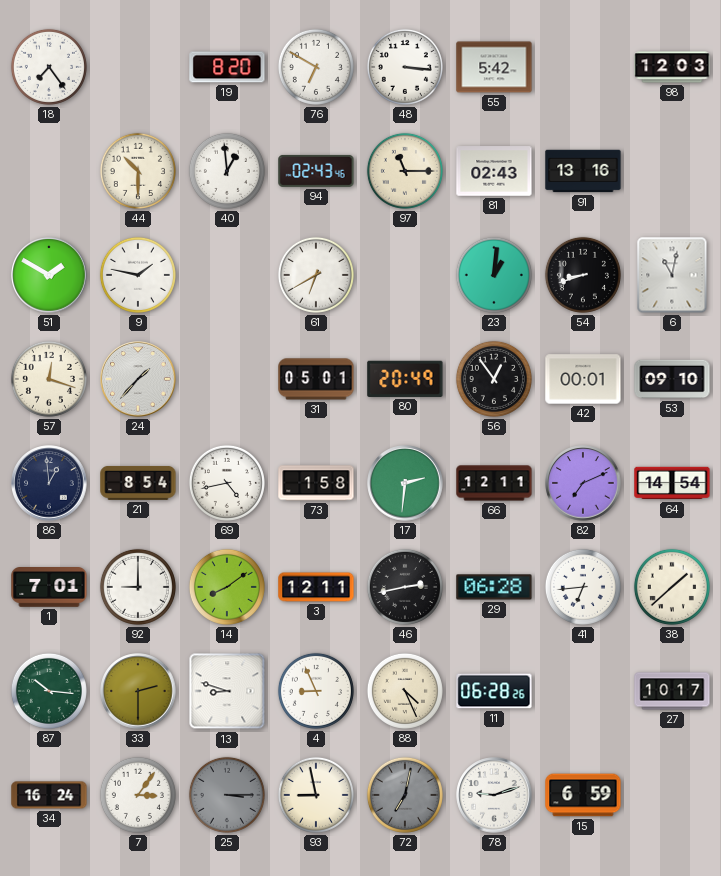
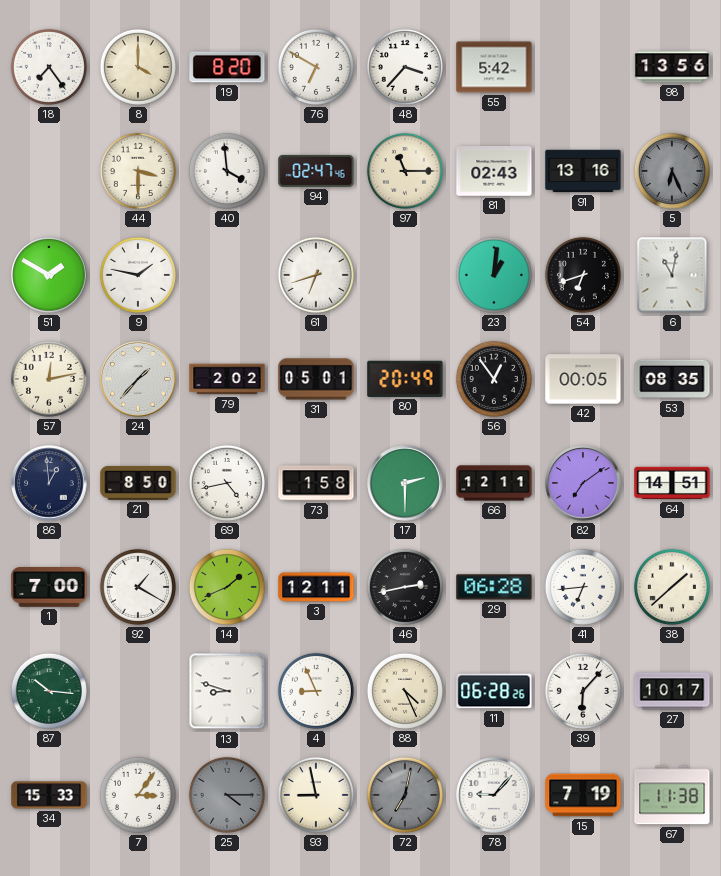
8: none -> 4:00 (138, 67)
48: 3:16 -> 3:37 (405, 67)
98: 12:03 -> 13:56 (672, 67)
44: 10:30 -> 3:30 (138, 171)
40: 12:59 -> 3:59 (227, 171)
94: 02:43 -> 02:47 (316, 171)
5: none -> 6:26 (672, 171)
61: 6:40 -> 6:42 (316, 275)
54: 8:42 -> 6:42 (583, 275)
57: 12:18 -> 12:13 (49, 379)
79: none -> 2:02 (227, 379)
42: 00:01 -> 00:05 (583, 379)
53: 09:10 -> 08:35 (672, 379)
21: 8:54 -> 8:50 (138, 483)
17: 2:31 -> 2:30 (405, 483)
82: 7:11 -> 7:09 (583, 483)
64: 14:54 -> 14:51 (672, 483)
1: 7:01 -> 7:00 (49, 588)
92: 9:00 -> 1:20 (138, 587)
14: 8:09 -> 1:41 (227, 587)
33: 2:30 -> none (138, 691)
39: none -> 6:07 (583, 691)
34: 16:24 -> 15:33 (49, 795)
25: 3:15 -> 4:15 (227, 795)
78: 9:12 -> 9:07 (494, 795)
15: 6:59 -> 7:19 (583, 795)
67: none -> 11:38 (672, 795)
